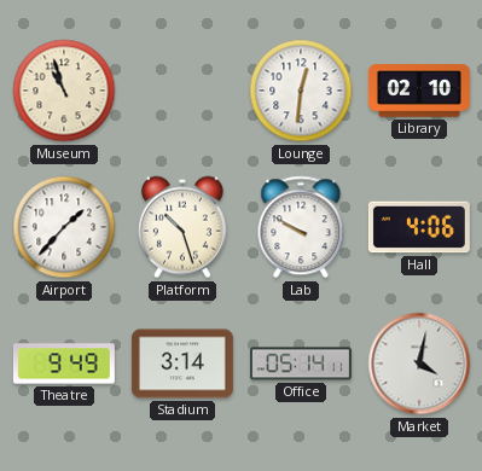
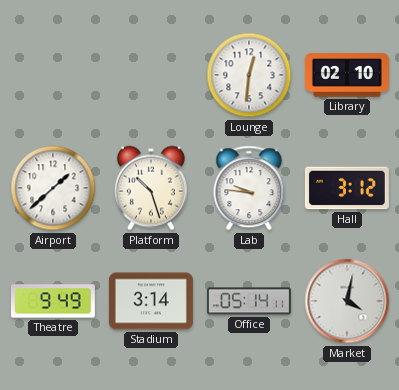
Museum: 10:57 -> none (64, 91)
Airport: 1:37 -> 1:38 (53, 188)
Lab: 9:50 -> 9:46 (249, 188)
Hall: 4:06 -> 3:12 (347, 188)
